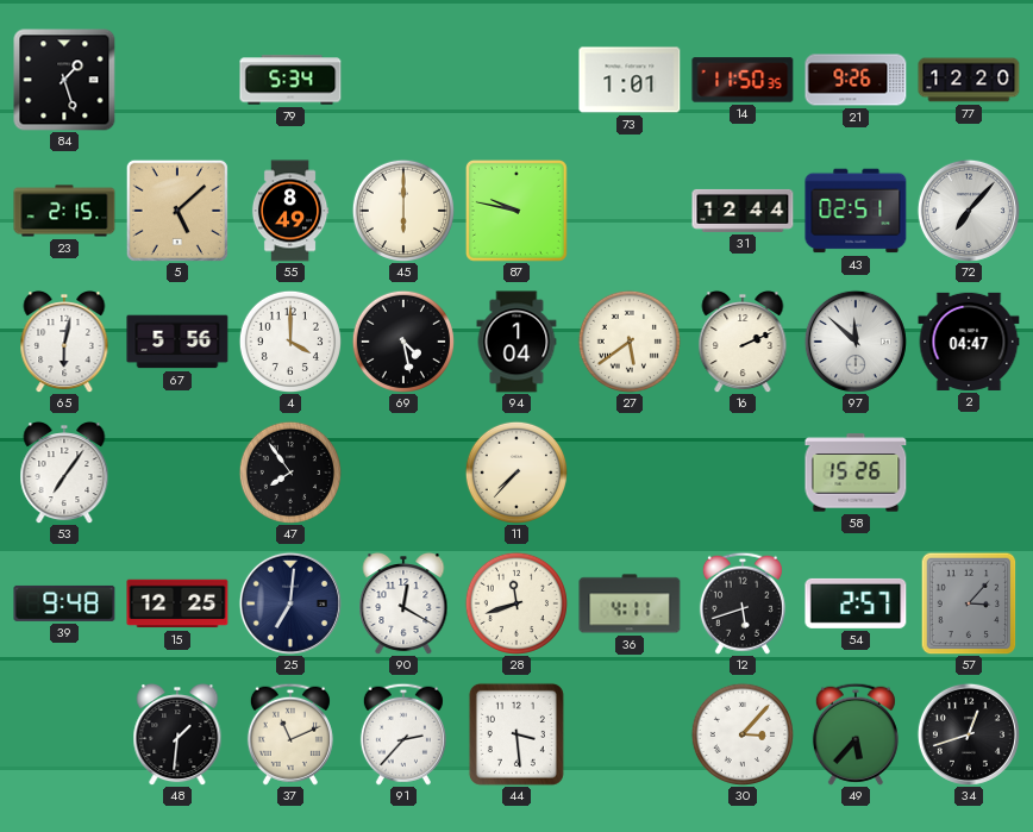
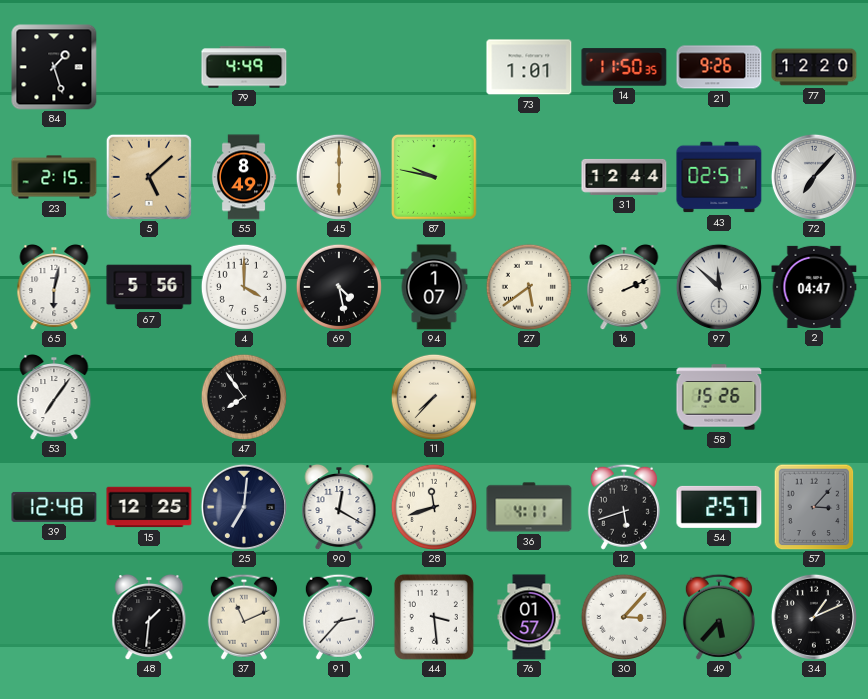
79: 5:34 -> 4:49 (244, 67)
94: 1:04 -> 1:07 (434, 287)
39: 9:48 -> 12:48 (54, 507)
76: none -> 01:57 (529, 617)
34: 12:42 -> 1:11 (814, 617)
